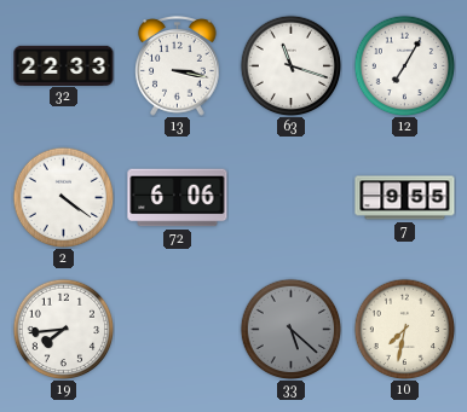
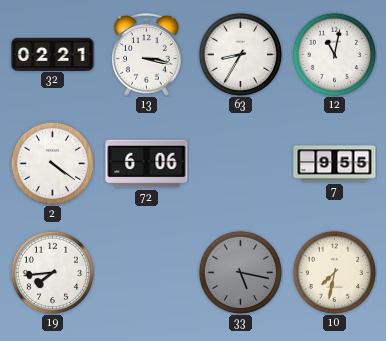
32: 22:33 -> 02:21 (53, 54)
63: 11:18 -> 8:35 (240, 54)
12: 7:05 -> 11:02 (334, 54)
33: 5:22 -> 5:17 (240, 272)
